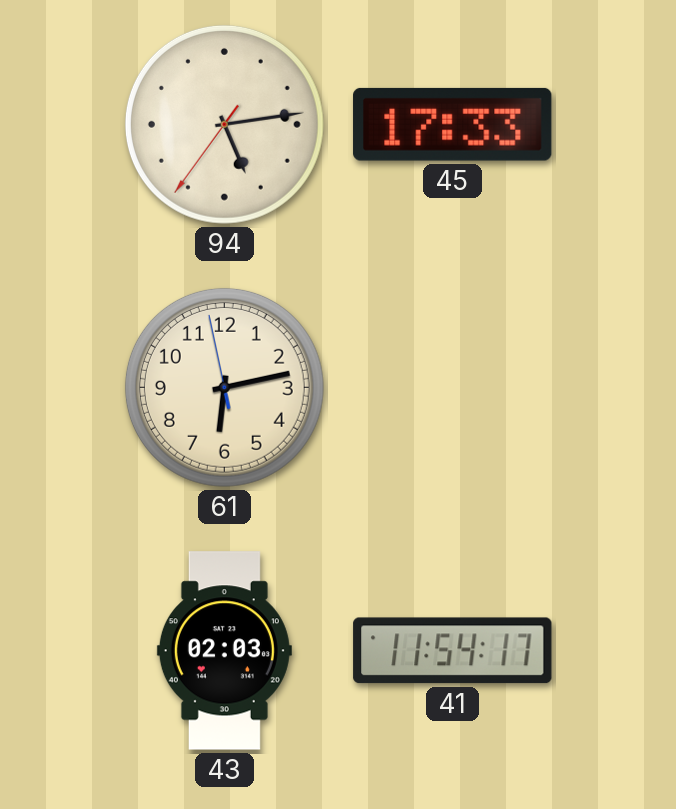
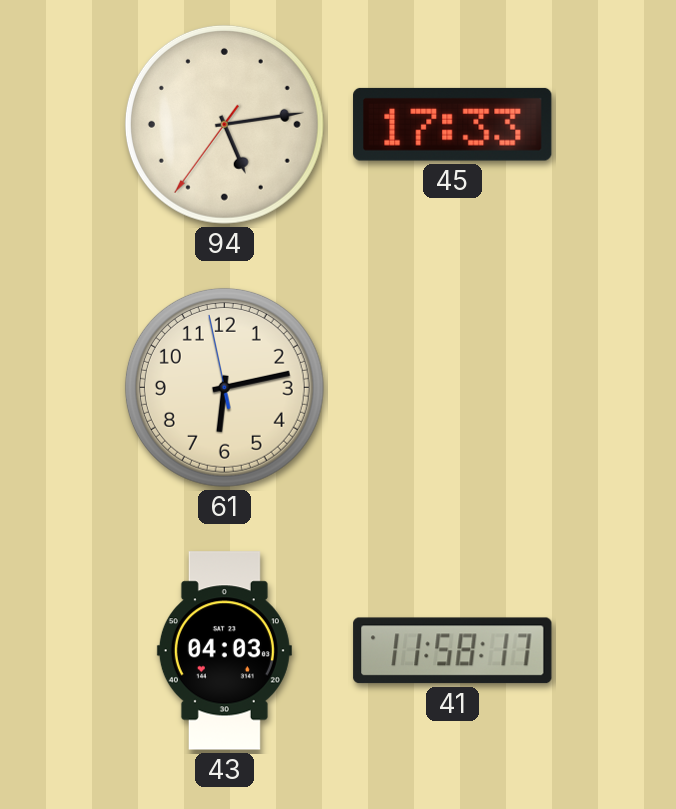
43: 02:03 -> 04:03 (224, 651)
41: 11:54 -> 11:58 (453, 651)
